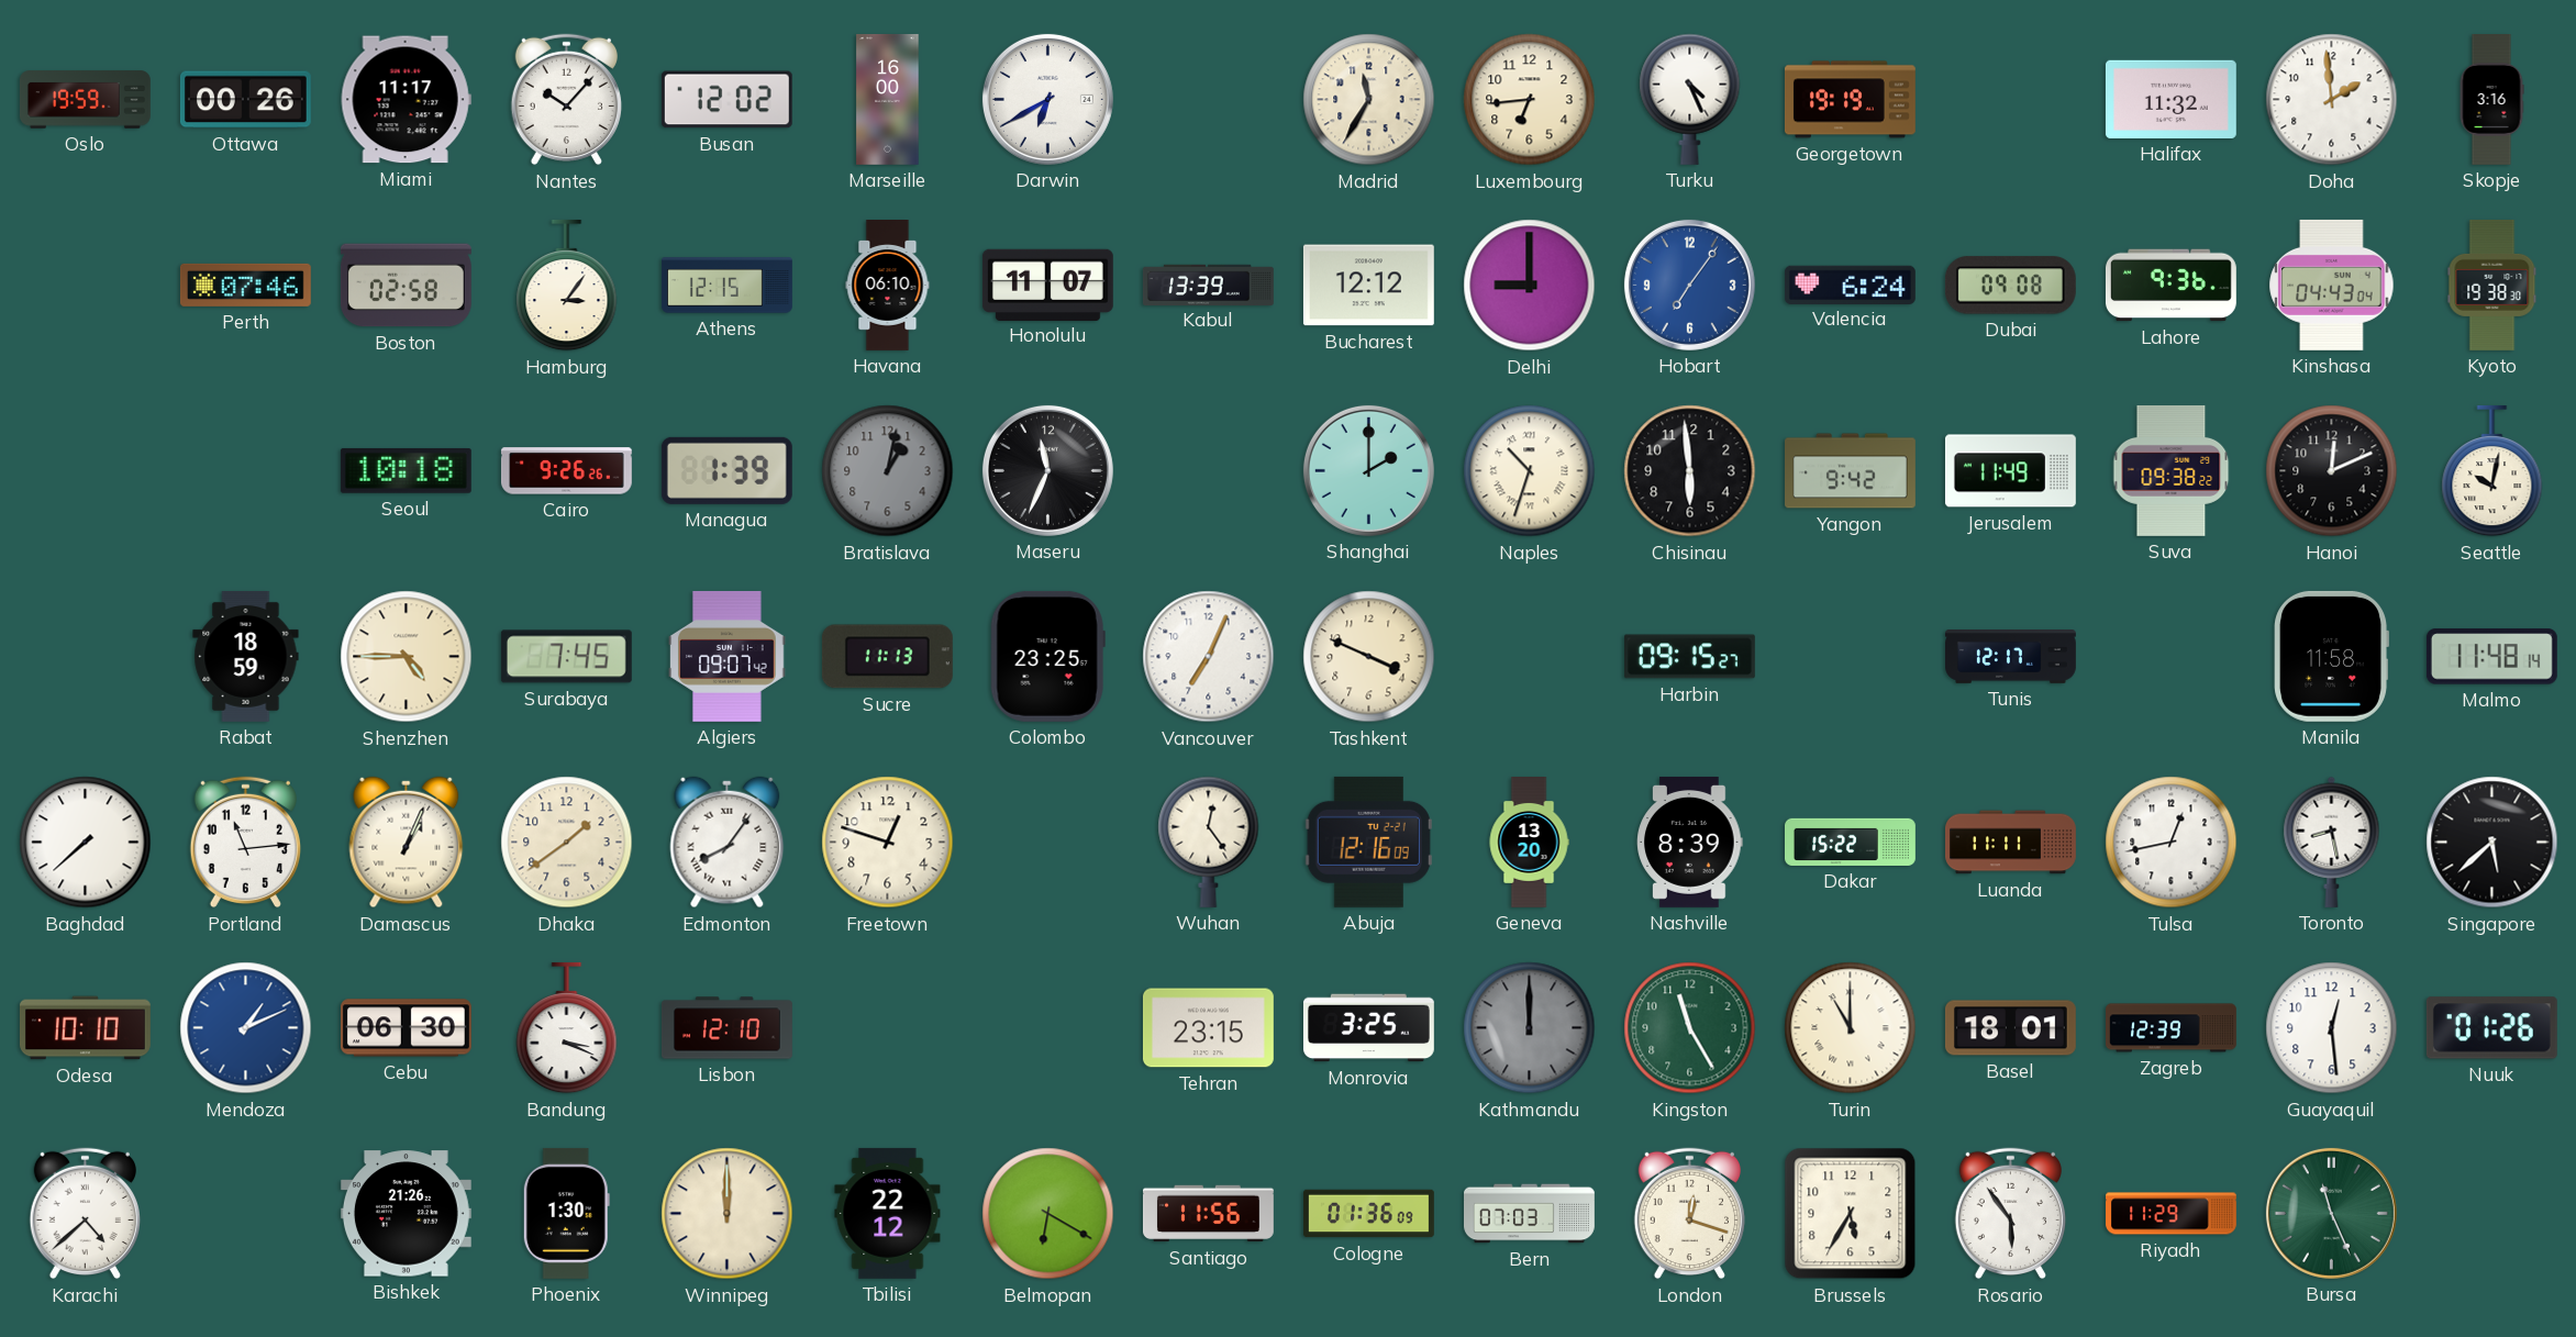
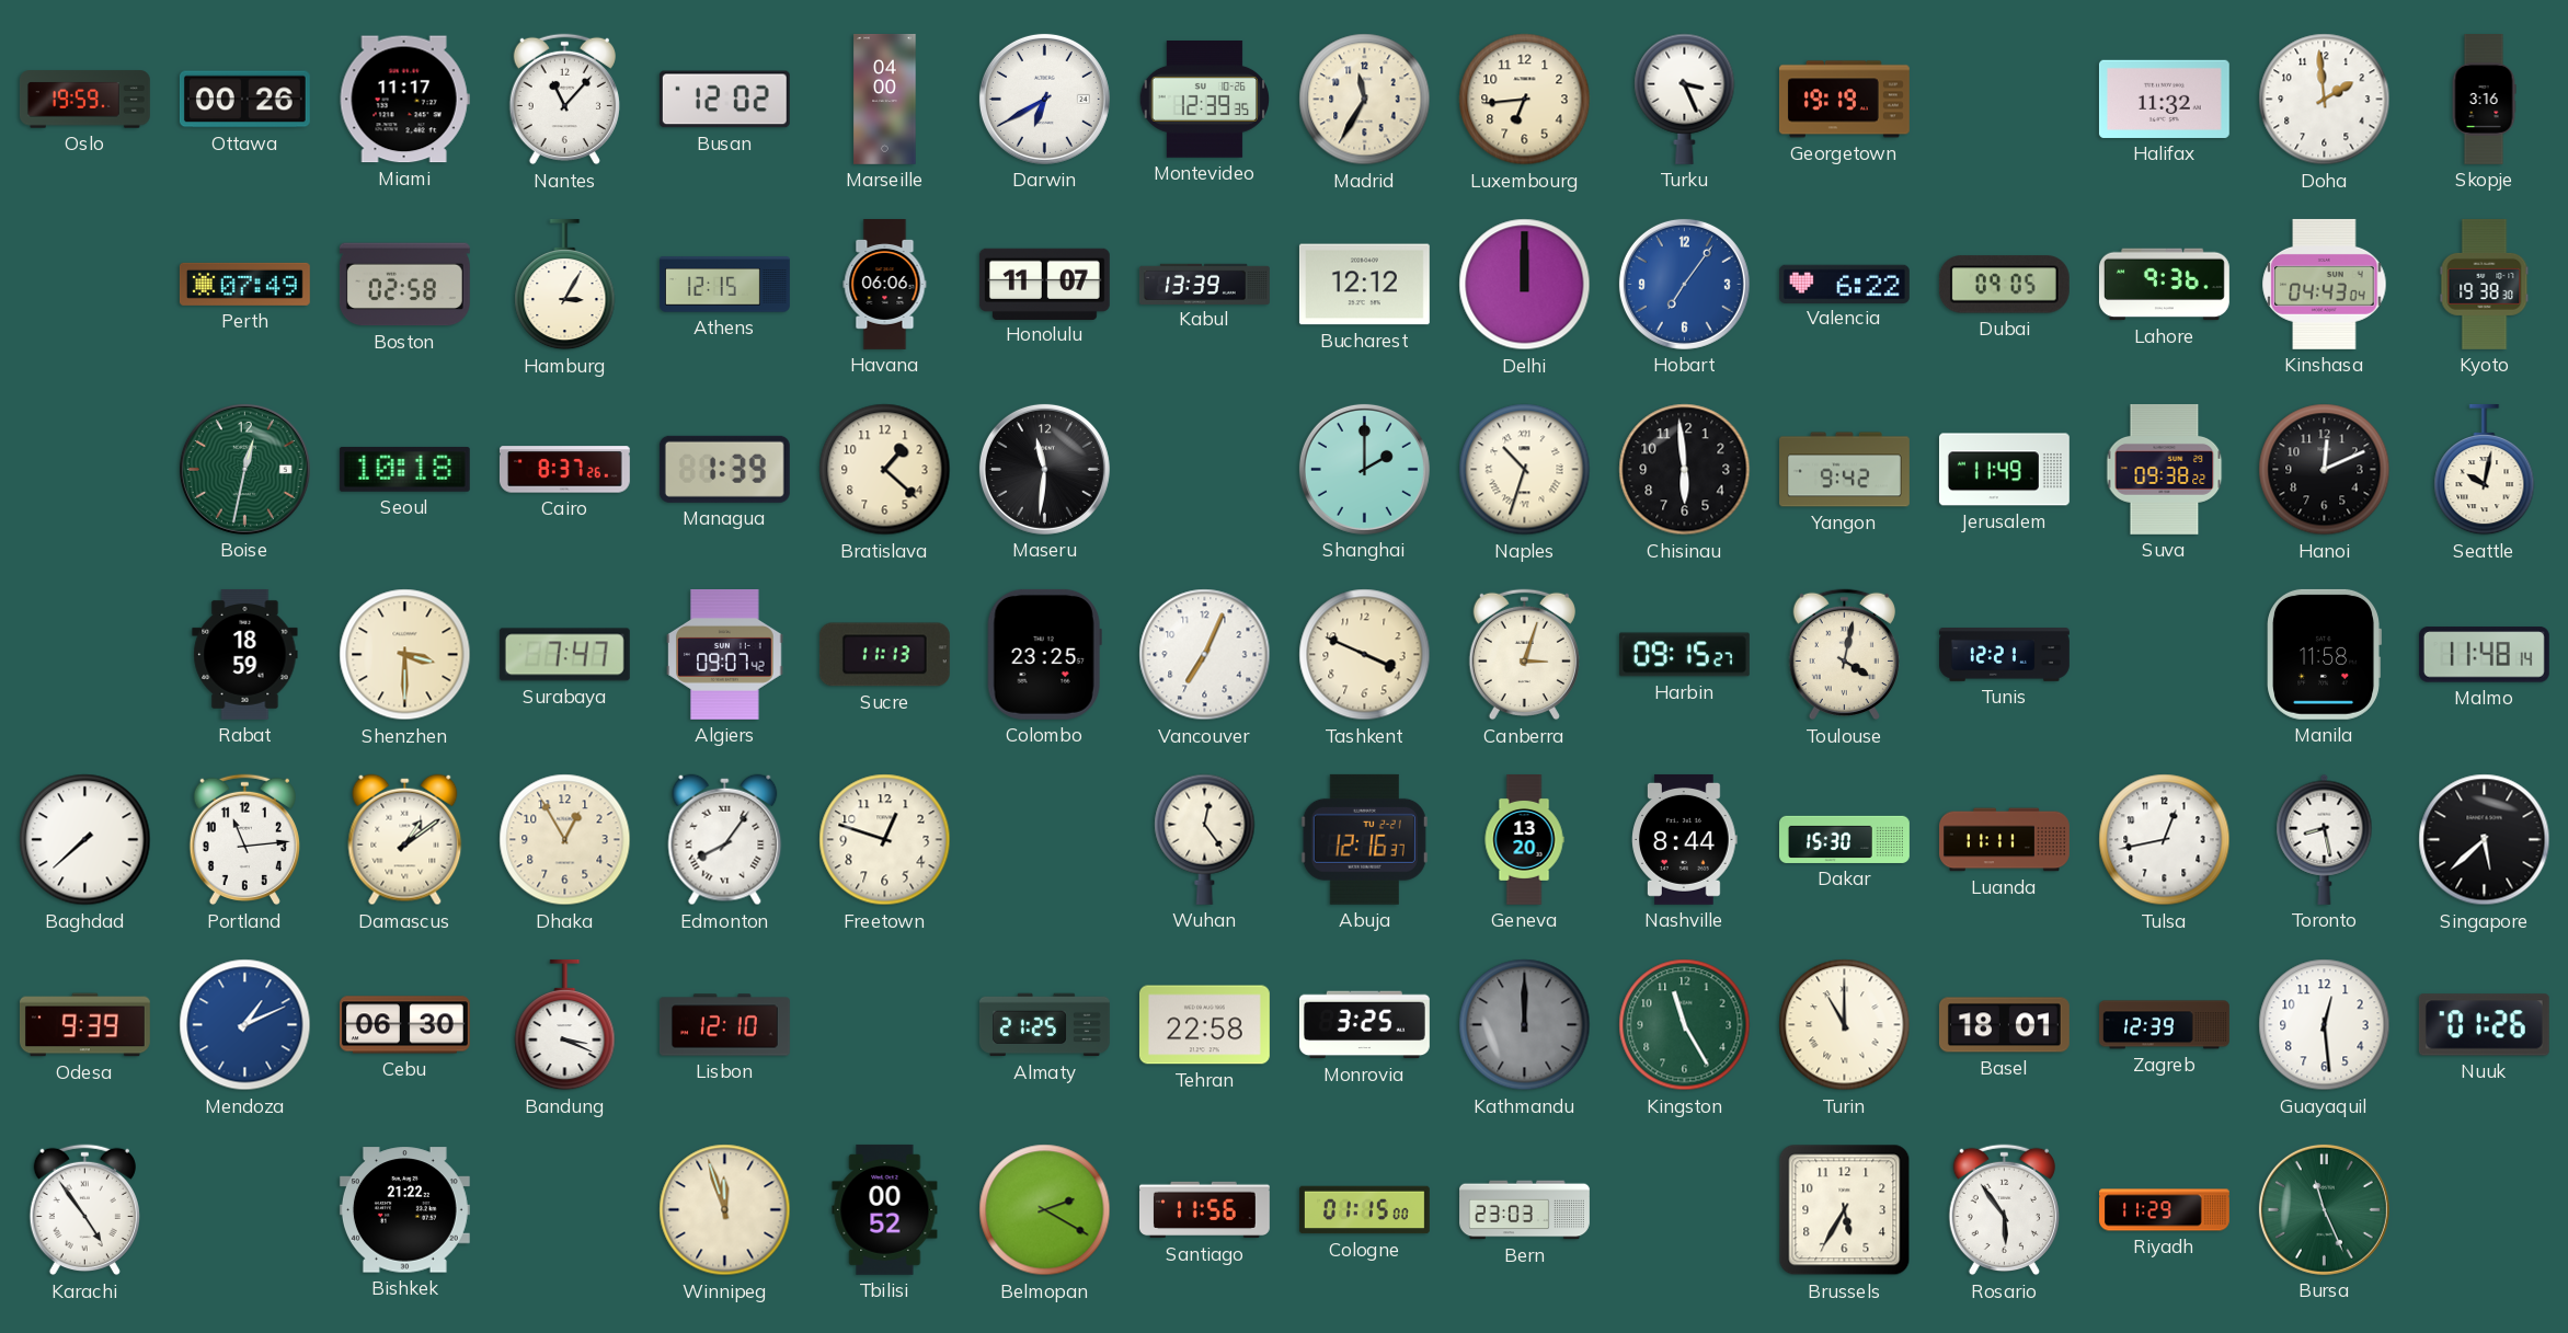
Nantes: 10:07 -> 11:07 (564, 100)
Marseille: 16:00 -> 04:00 (885, 100)
Montevideo: none -> 12:39 (1204, 100)
Turku: 4:26 -> 3:26 (1685, 99)
Perth: 07:46 -> 07:49 (244, 284)
Hamburg: 3:06 -> 3:05 (565, 285)
Havana: 06:10 -> 06:06 (885, 285)
Delhi: 9:00 -> 12:00 (1525, 285)
Valencia: 6:24 -> 6:22 (1844, 284)
Dubai: 09:08 -> 09:05 (2004, 285)
Boise: none -> 12:32 (244, 469)
Cairo: 9:26 -> 8:37 (564, 470)
Bratislava: 1:02 -> 1:22 (885, 470)
Bratislava dial: grey -> cream (885, 470)
Maseru: 11:34 -> 11:31 (1044, 469)
Shenzhen: 4:45 -> 3:30 (405, 655)
Surabaya: 7:45 -> 7:47 (564, 655)
Canberra: none -> 3:03 (1524, 655)
Toulouse: none -> 4:02 (1844, 655)
Tunis: 12:17 -> 12:21 (2005, 655)
Damascus: 1:04 -> 1:09 (405, 840)
Dhaka: 1:39 -> 12:55 (565, 840)
Abuja: 12:16:09 -> 12:16:37 (1364, 839)
Nashville: 8:39 -> 8:44 (1685, 839)
Dakar: 15:22 -> 15:30 (1845, 839)
Odesa: 10:10 -> 9:39 (84, 1025)
Almaty: none -> 21:25 (1044, 1025)
Tehran: 23:15 -> 22:58 (1204, 1025)
Karachi: 4:38 -> 4:54 (84, 1210)
Bishkek: 21:26 -> 21:22 (404, 1210)
Phoenix: 1:30 -> none (566, 1213)
Winnipeg: 12:00 -> 11:57 (725, 1210)
Tbilisi: 22:12 -> 00:52 (885, 1209)
Belmopan: 6:20 -> 2:20 (1045, 1210)
Cologne: 01:36 -> 01:15 (1364, 1210)
Bern: 07:03 -> 23:03 (1525, 1210)
London: 12:18 -> none (1689, 1214)
